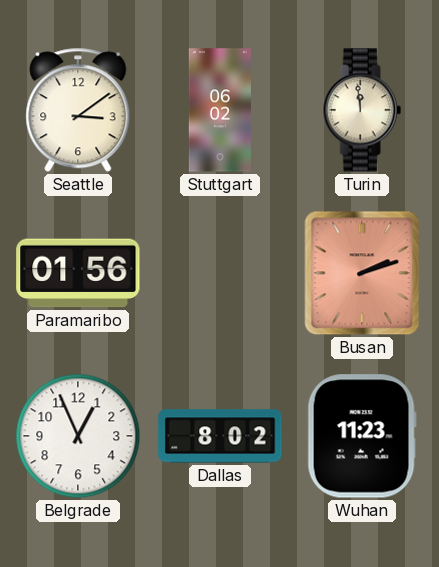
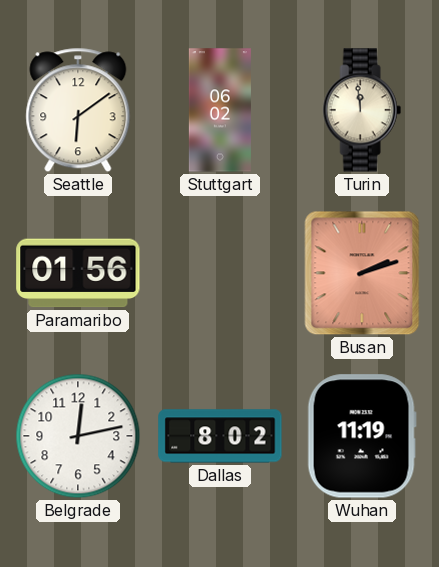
Seattle: 3:09 -> 6:09 (78, 110)
Belgrade: 12:56 -> 12:13 (78, 436)
Wuhan: 11:23 -> 11:19 (362, 436)
